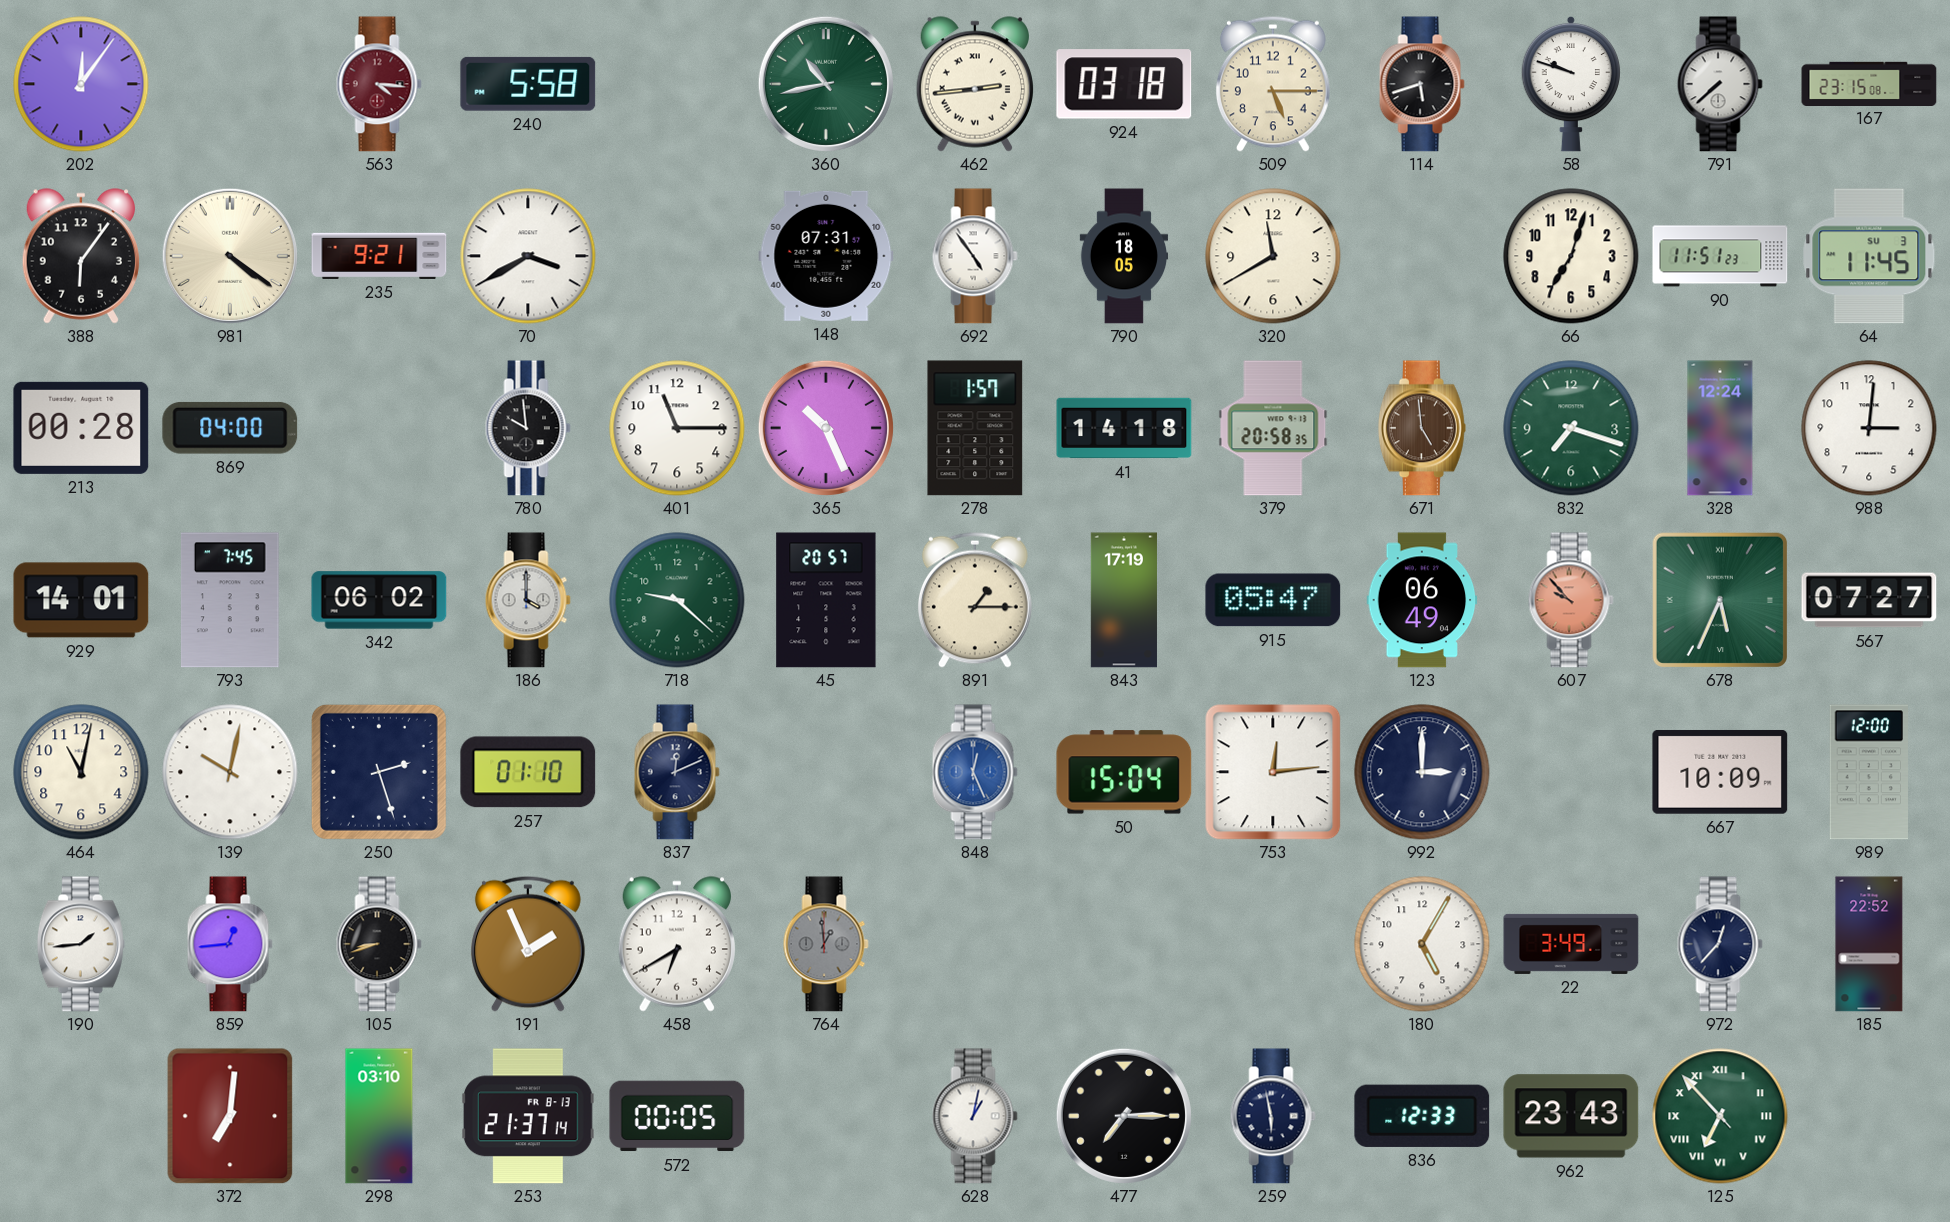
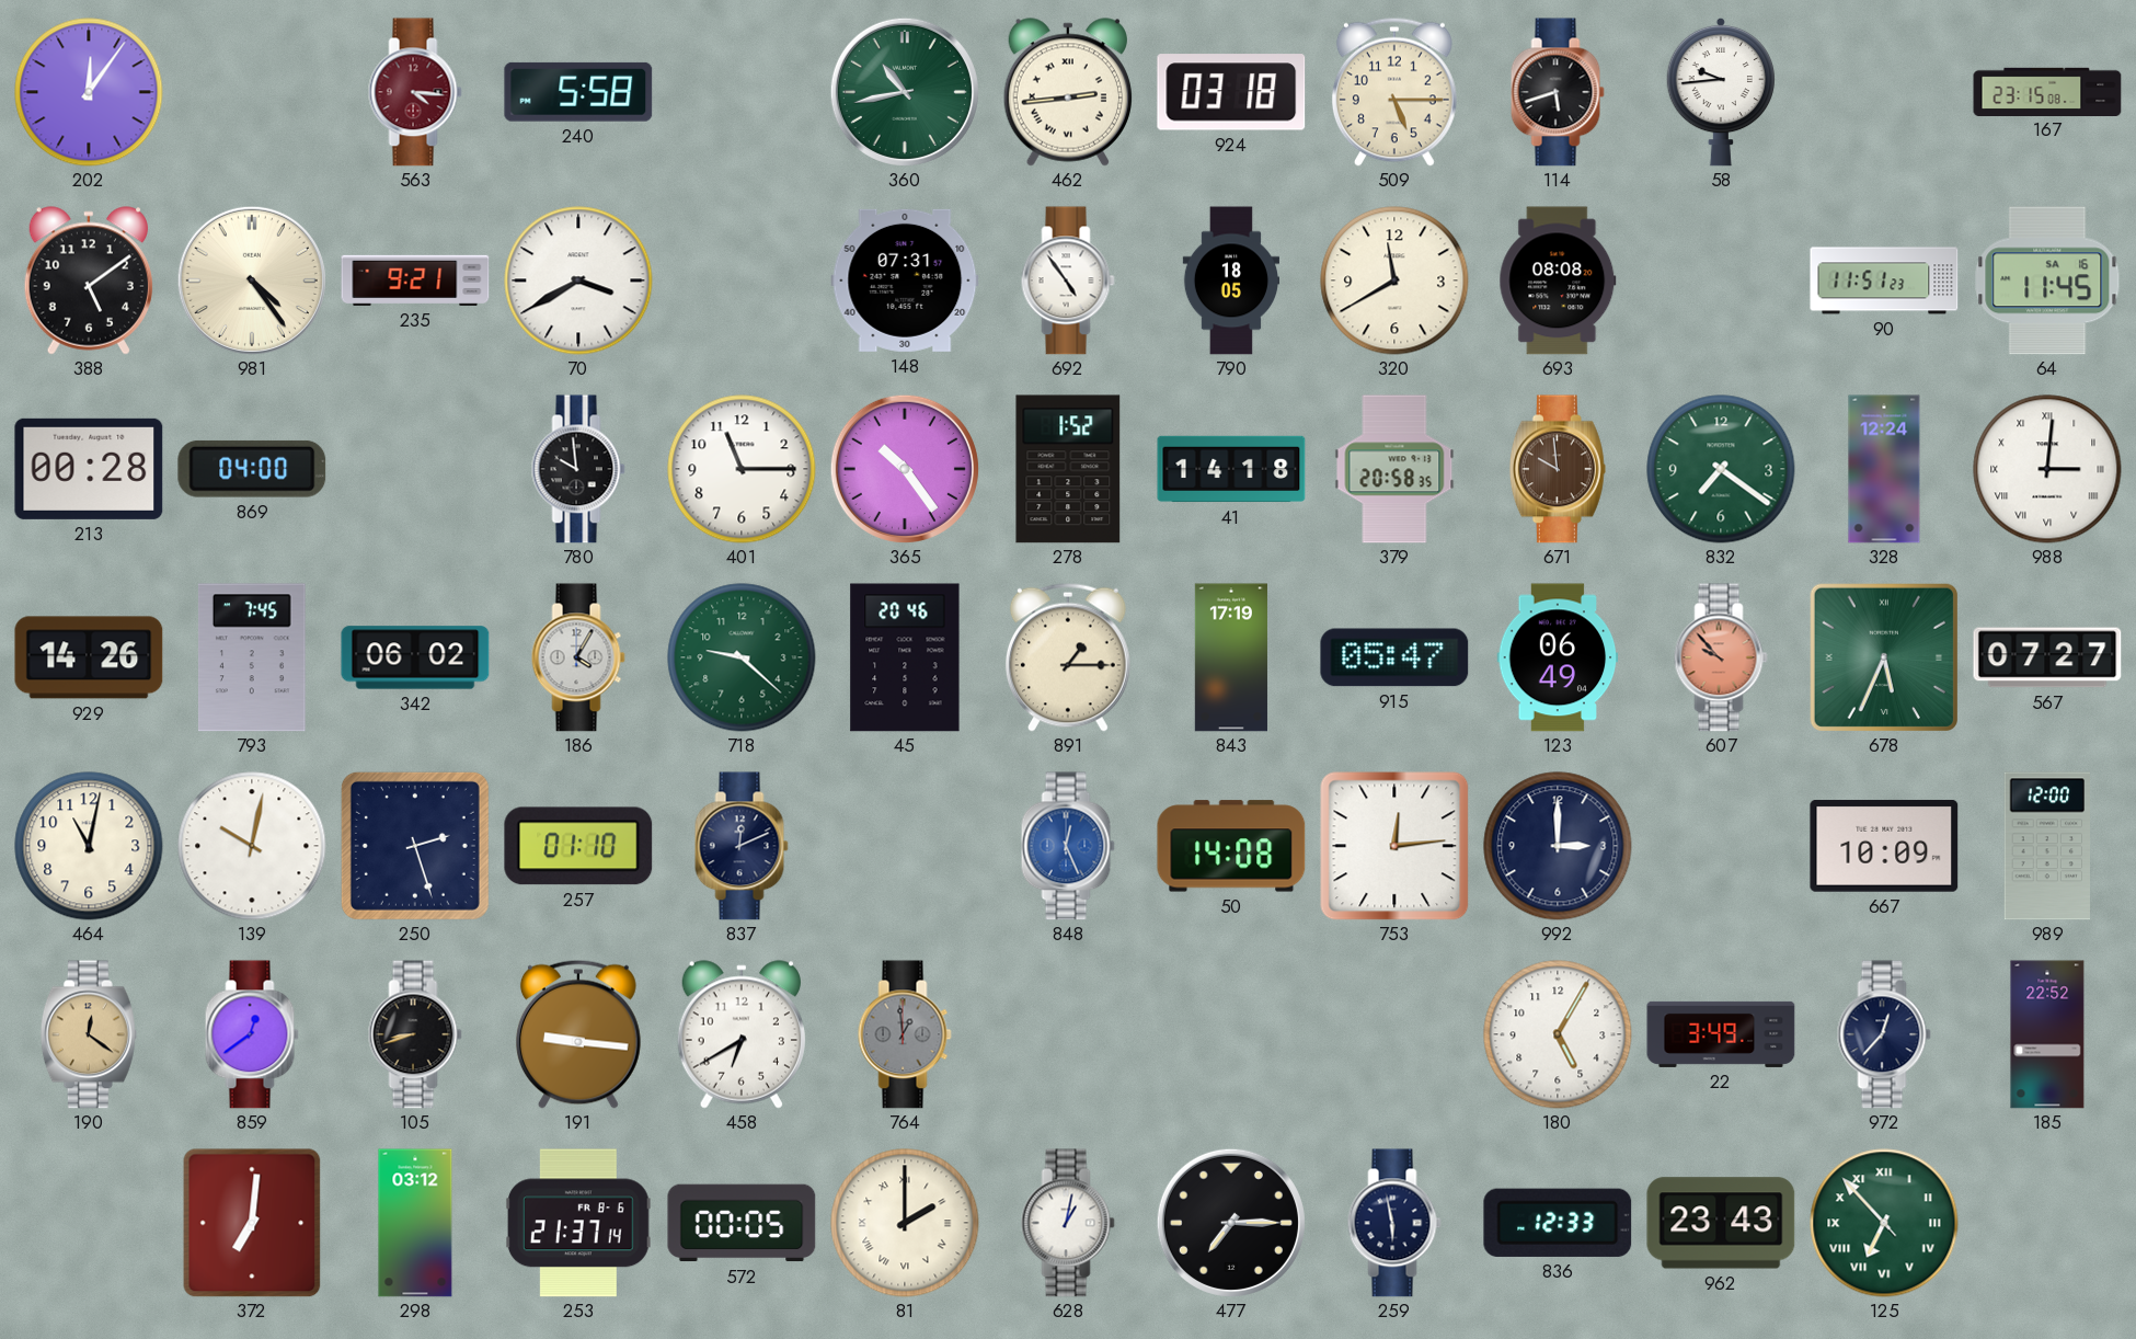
58: 9:48 -> 9:44 (1720, 92)
791: 7:38 -> none (1720, 84)
388: 6:06 -> 5:09 (89, 281)
981: 4:21 -> 4:24 (252, 281)
693: none -> 08:08 (1558, 281)
66: 7:03 -> none (1571, 256)
64 date: SU 3 -> SA 16 (2047, 281)
365: 10:26 -> 10:24 (905, 469)
278: 1:57 -> 1:52 (1068, 469)
671: 4:59 -> 9:59 (1558, 469)
832: 7:18 -> 7:21 (1721, 469)
988 numerals: Arabic -> Roman (2047, 469)
929: 14:01 -> 14:26 (89, 657)
186: 4:00 -> 4:05 (578, 657)
45: 20:57 -> 20:46 (905, 657)
50: 15:04 -> 14:08 (1231, 846)
190: 1:44 -> 12:21 (89, 1034)
190 dial: white -> champagne (89, 1034)
859: 12:44 -> 12:39 (252, 1034)
191: 1:56 -> 9:16 (578, 1034)
298: 03:10 -> 03:12 (415, 1223)
253 date: FR 8-13 -> FR 8-6 (578, 1223)
81: none -> 2:00 (905, 1223)
